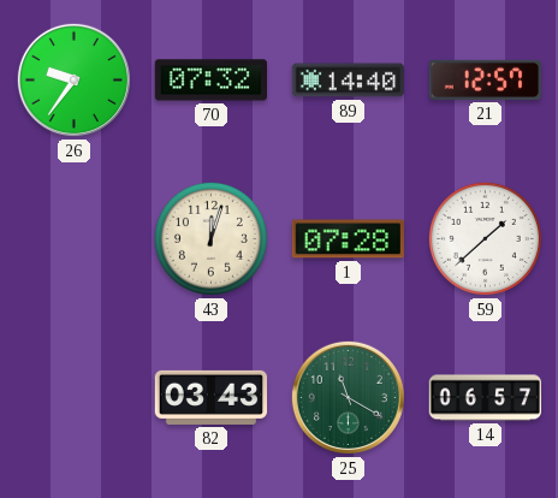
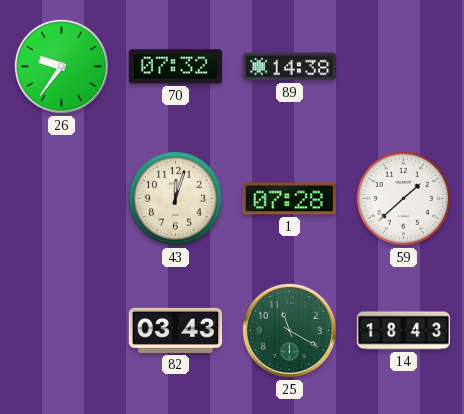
89: 14:40 -> 14:38 (289, 67)
21: 12:57 -> none (485, 79)
14: 06:57 -> 18:43 (404, 331)
